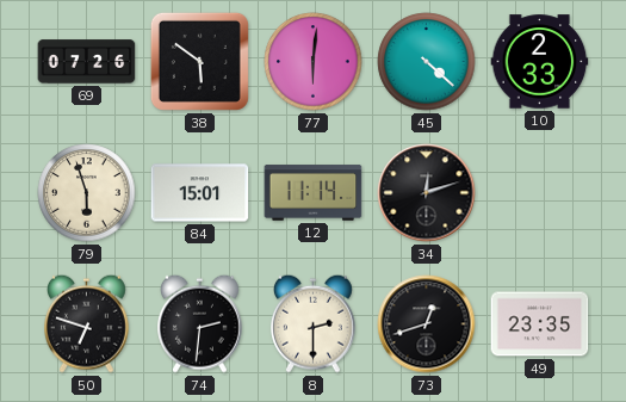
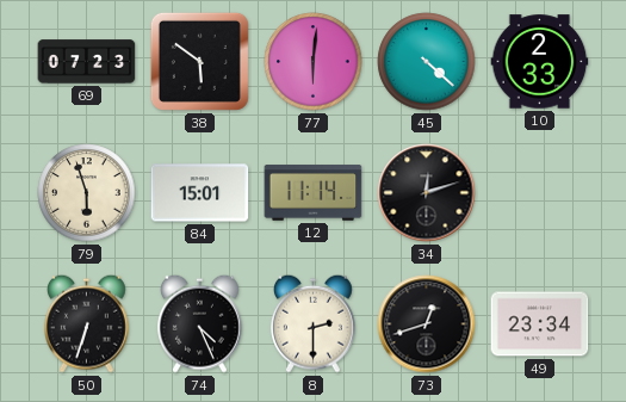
69: 07:26 -> 07:23 (87, 62)
50: 6:48 -> 6:33 (87, 323)
74: 2:31 -> 4:26 (200, 323)
49: 23:35 -> 23:34 (540, 324)
